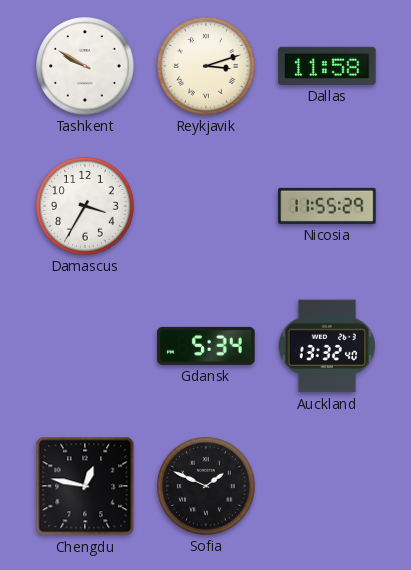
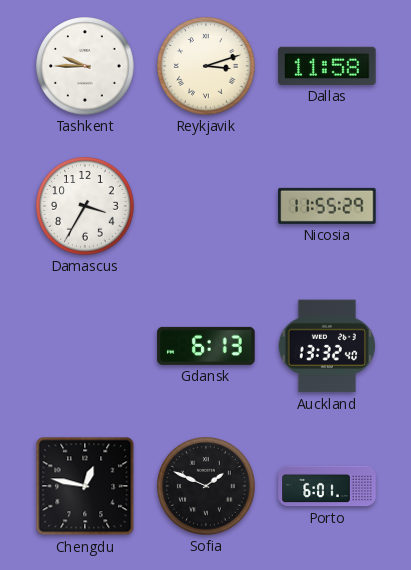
Tashkent: 9:50 -> 9:45 (85, 66)
Gdansk: 5:34 -> 6:13 (206, 346)
Porto: none -> 6:01 (327, 486)
